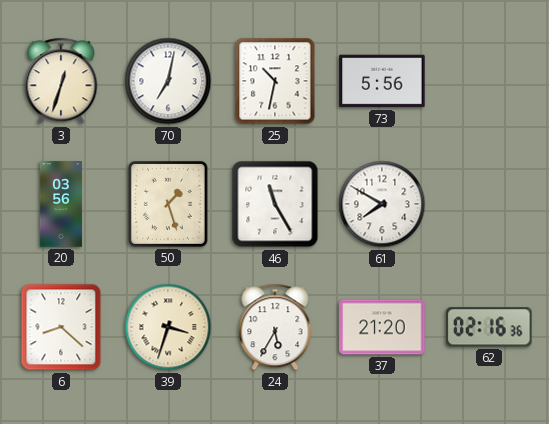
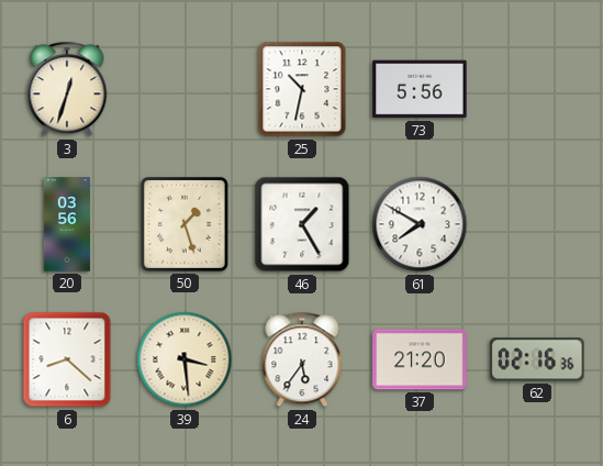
70: 7:02 -> none (168, 81)
46: 11:25 -> 1:25 (302, 224)
39: 3:33 -> 3:29 (185, 359)
24: 5:35 -> 5:36 (302, 359)
